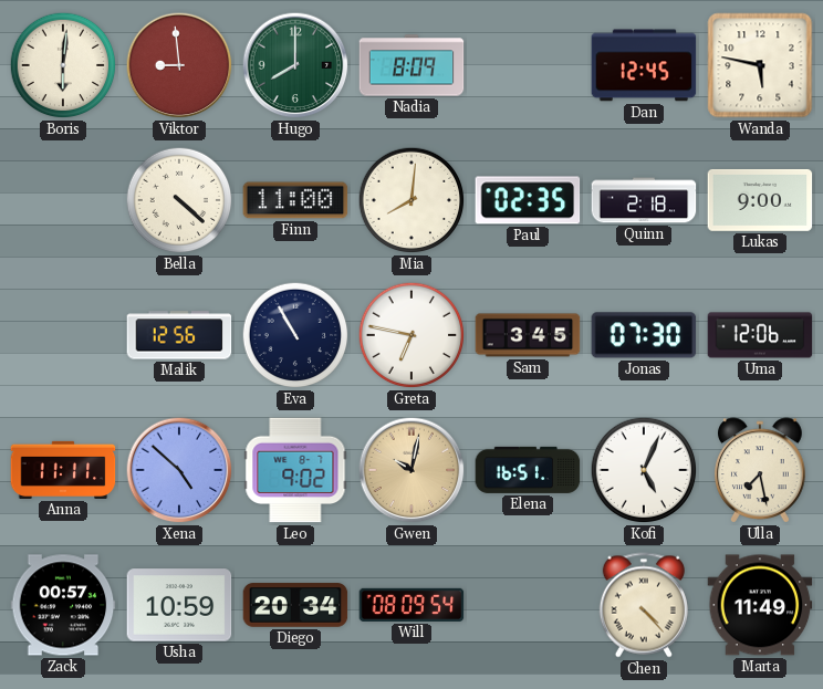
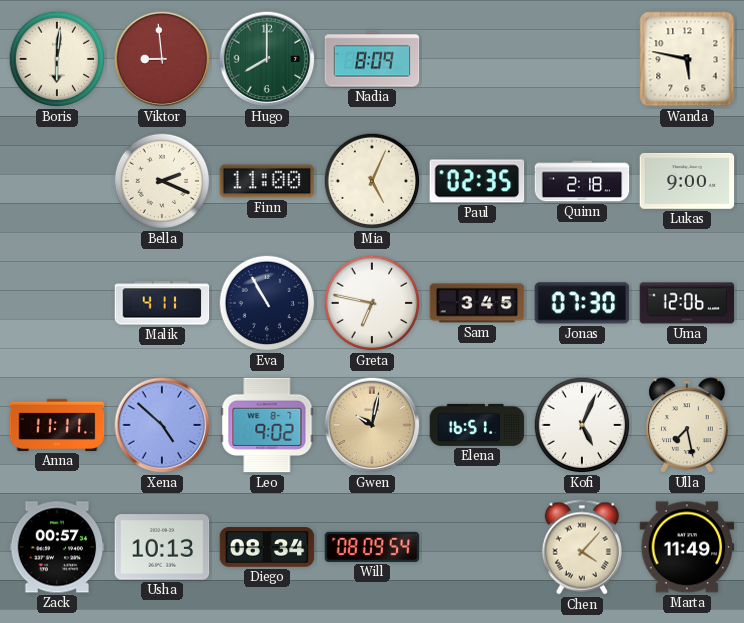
Dan: 12:45 -> none (644, 65)
Bella: 4:22 -> 2:19 (162, 181)
Mia: 8:01 -> 5:04 (372, 181)
Malik: 12:56 -> 4:11 (162, 303)
Usha: 10:59 -> 10:13 (162, 547)
Diego: 20:34 -> 08:34 (267, 547)
Chen: 4:23 -> 4:07 (582, 547)
